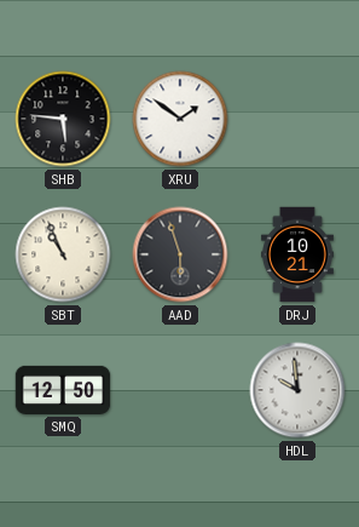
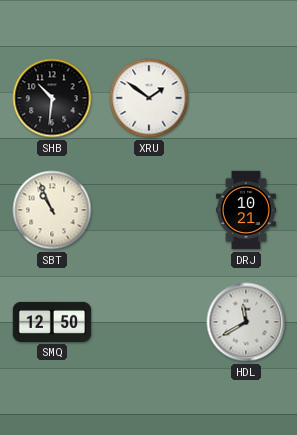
SHB: 5:46 -> 10:31 (52, 98)
AAD: 5:57 -> none (180, 254)
HDL: 9:59 -> 11:40 (246, 322)
